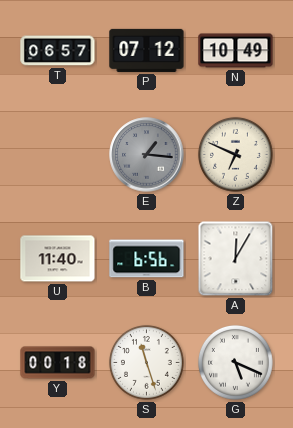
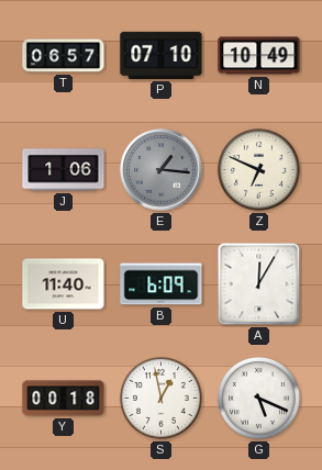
P: 07:12 -> 07:10 (162, 55)
J: none -> 1:06 (64, 170)
B: 6:56 -> 6:09 (162, 284)
S: 11:27 -> 12:58 (160, 398)
